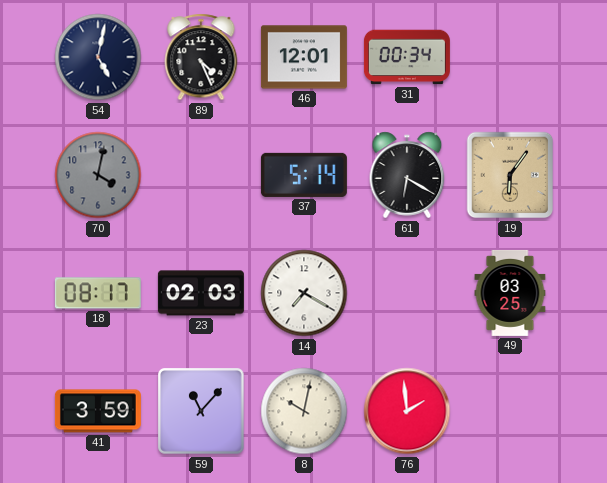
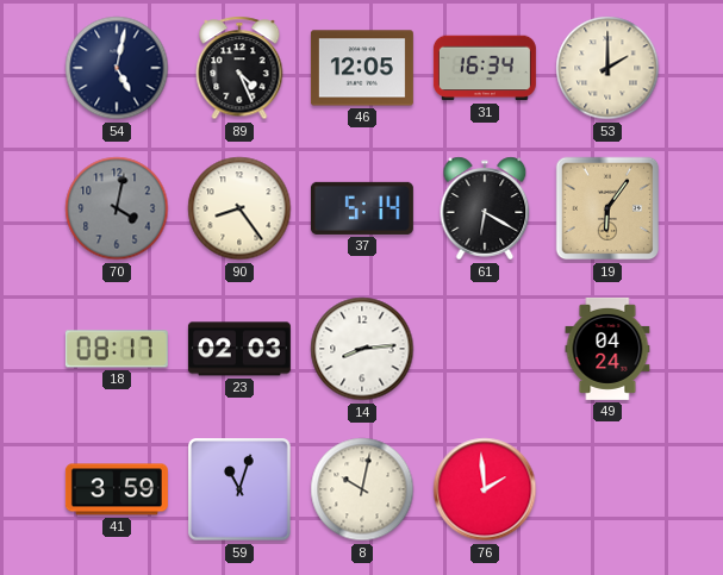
46: 12:01 -> 12:05 (362, 68)
31: 00:34 -> 16:34 (485, 68)
53: none -> 2:00 (607, 68)
90: none -> 8:24 (239, 208)
14: 7:20 -> 8:14 (362, 349)
49: 03:25 -> 04:24 (607, 349)
59: 11:07 -> 11:03 (239, 489)
